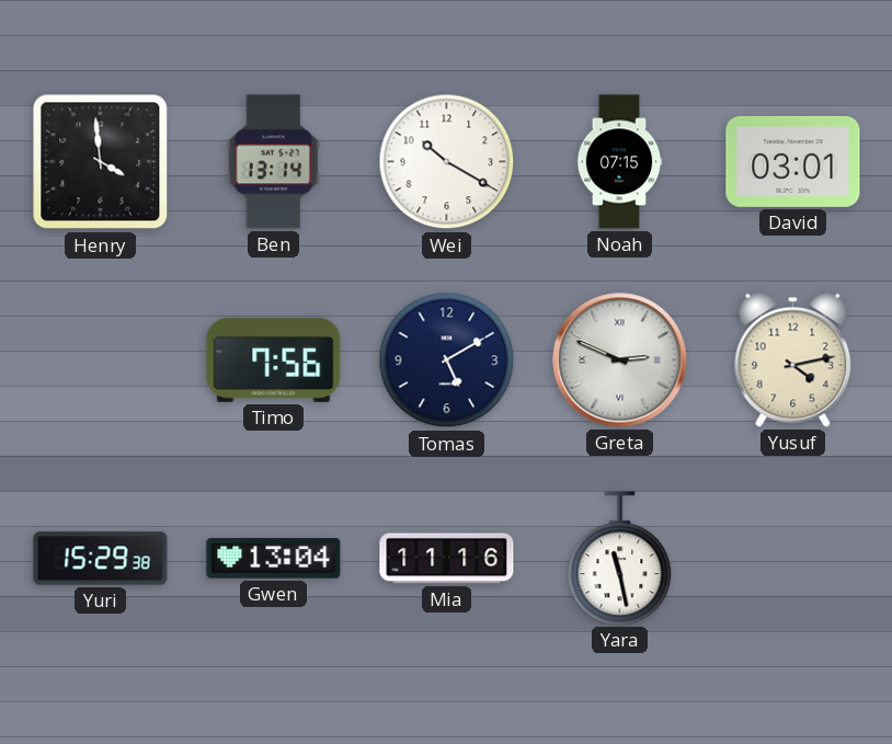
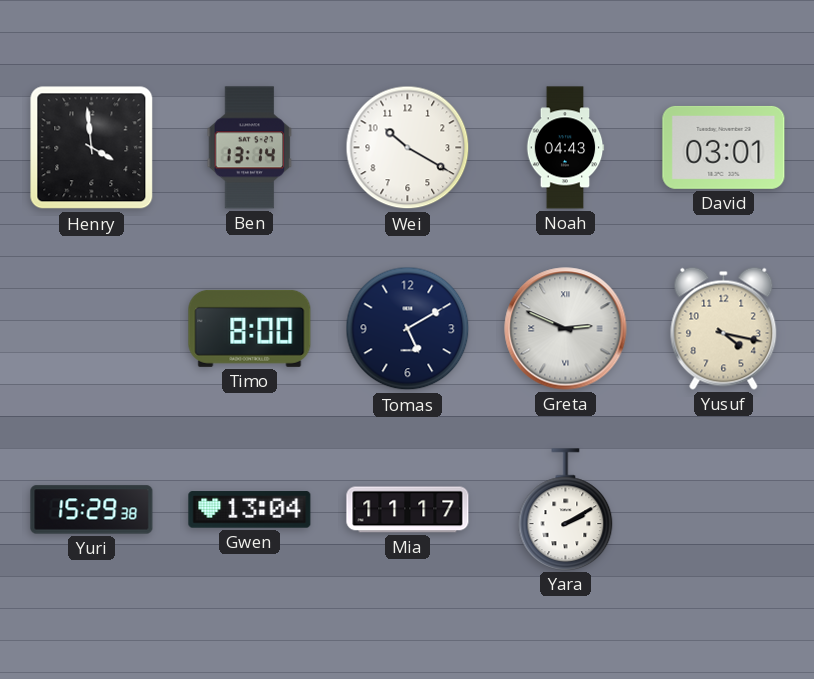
Noah: 07:15 -> 04:43 (565, 148)
Timo: 7:56 -> 8:00 (250, 328)
Yusuf: 4:13 -> 4:17 (724, 328)
Mia: 11:16 -> 11:17 (408, 510)
Yara: 11:28 -> 2:10 (566, 509)
